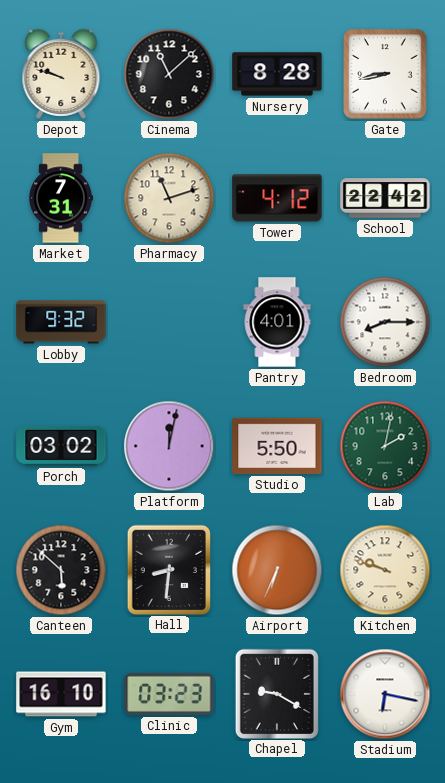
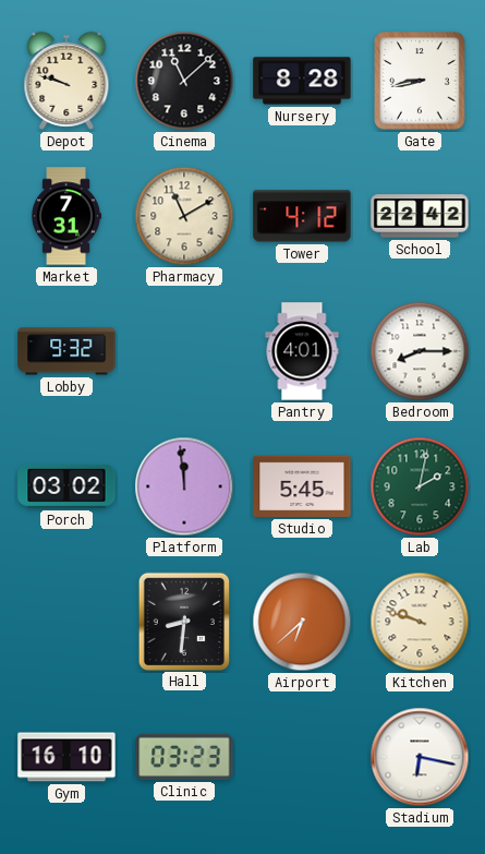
Pharmacy: 11:12 -> 11:10 (184, 216)
Platform: 12:02 -> 11:59 (184, 486)
Studio: 5:50 -> 5:45 (302, 486)
Canteen: 5:52 -> none (61, 570)
Airport: 6:34 -> 6:38 (302, 622)
Chapel: 9:20 -> none (276, 693)
